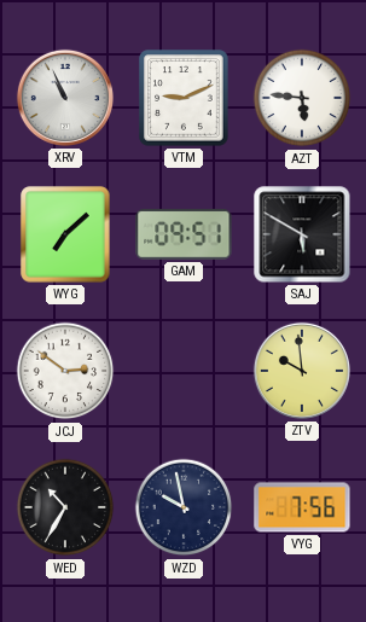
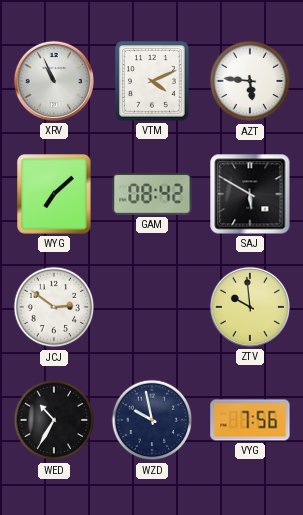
VTM: 9:11 -> 4:11 (152, 81)
GAM: 09:51 -> 08:42 (152, 194)
